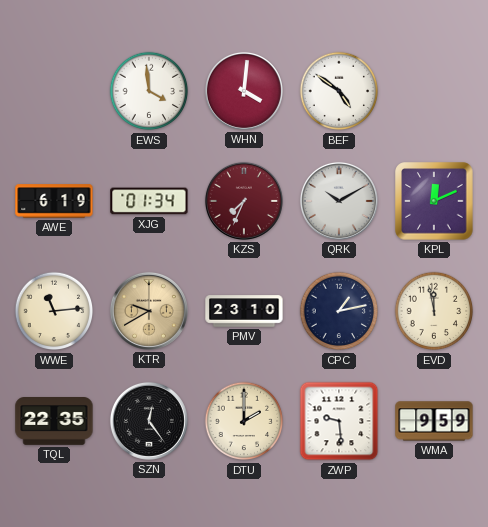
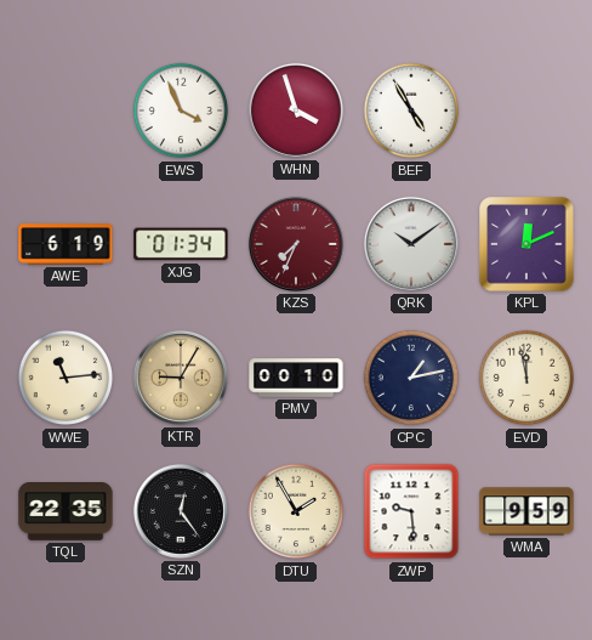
EWS: 3:59 -> 3:56 (181, 111)
WHN: 4:01 -> 3:57 (296, 111)
BEF: 4:51 -> 4:55 (411, 111)
QRK: 10:10 -> 10:09 (411, 244)
KTR: 9:40 -> 9:05 (181, 378)
PMV: 23:10 -> 00:10 (296, 378)
DTU: 2:00 -> 1:55 (296, 511)
